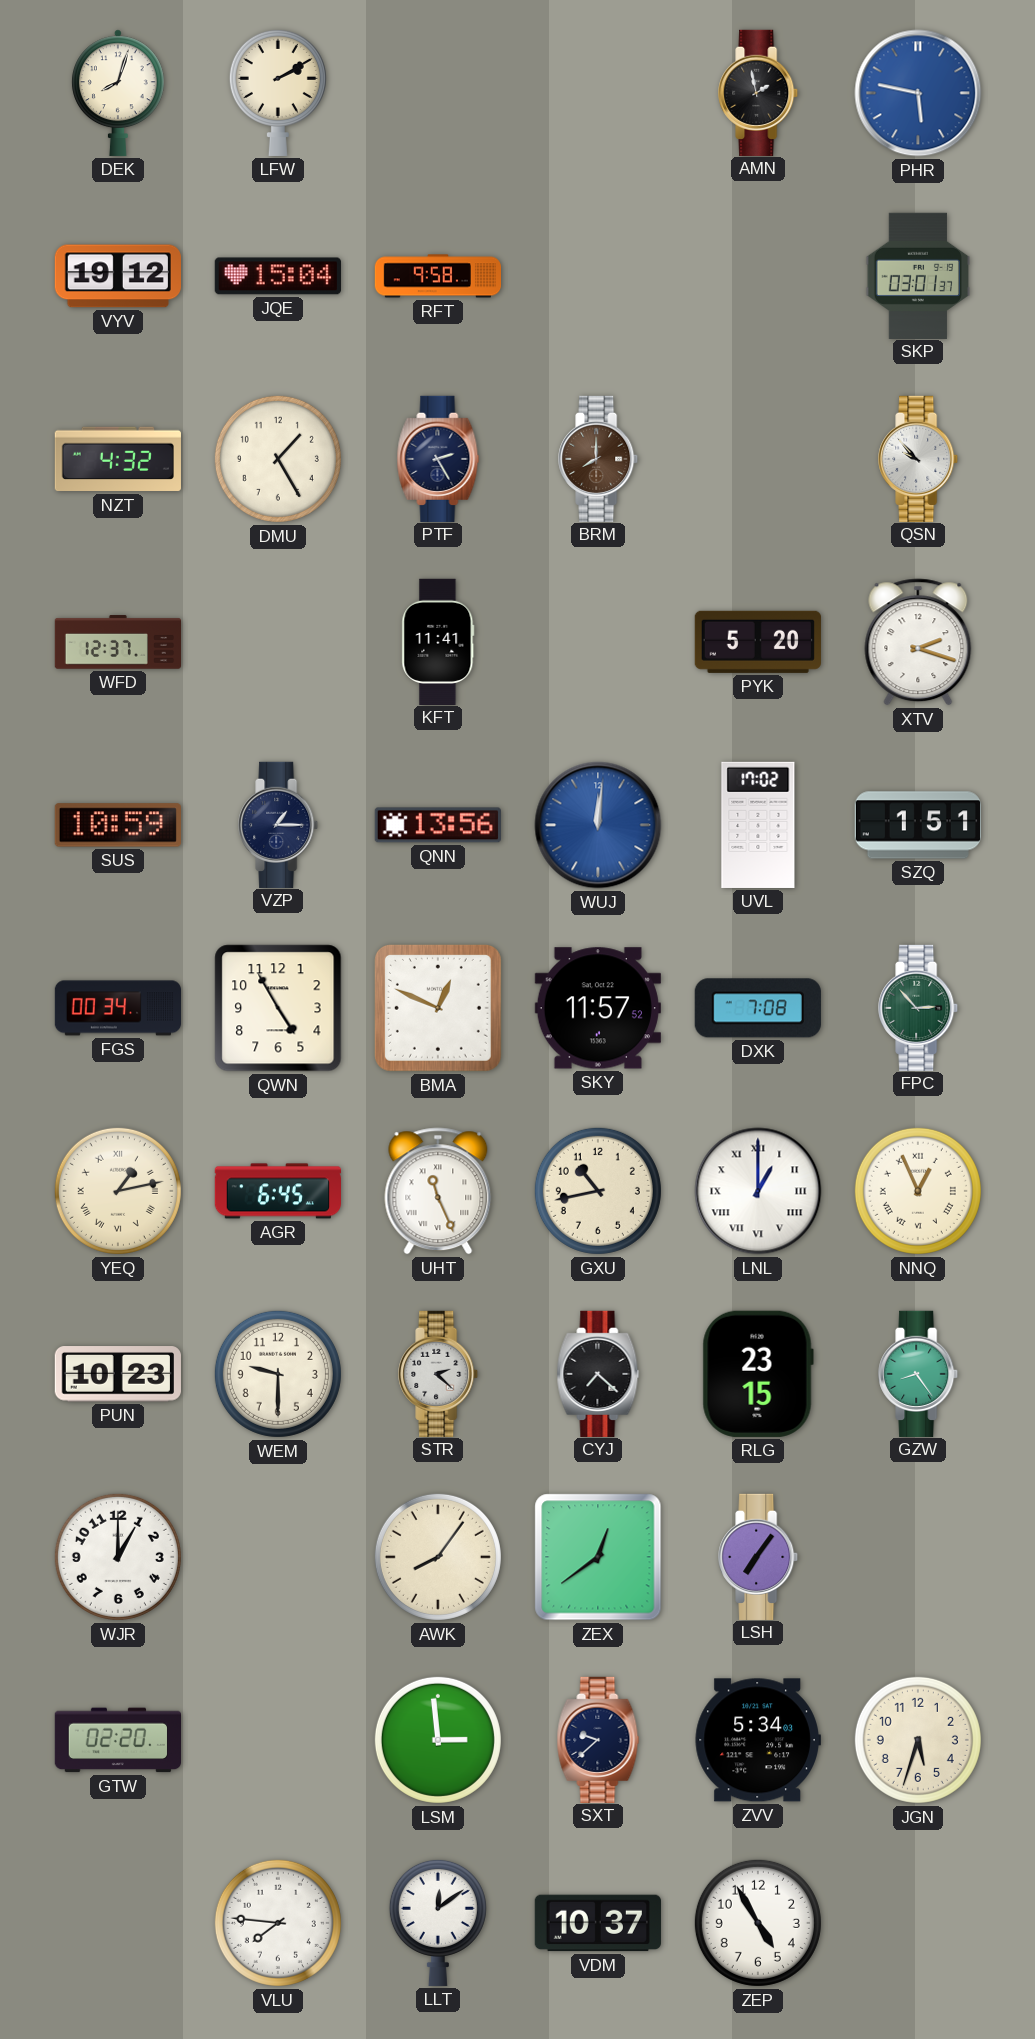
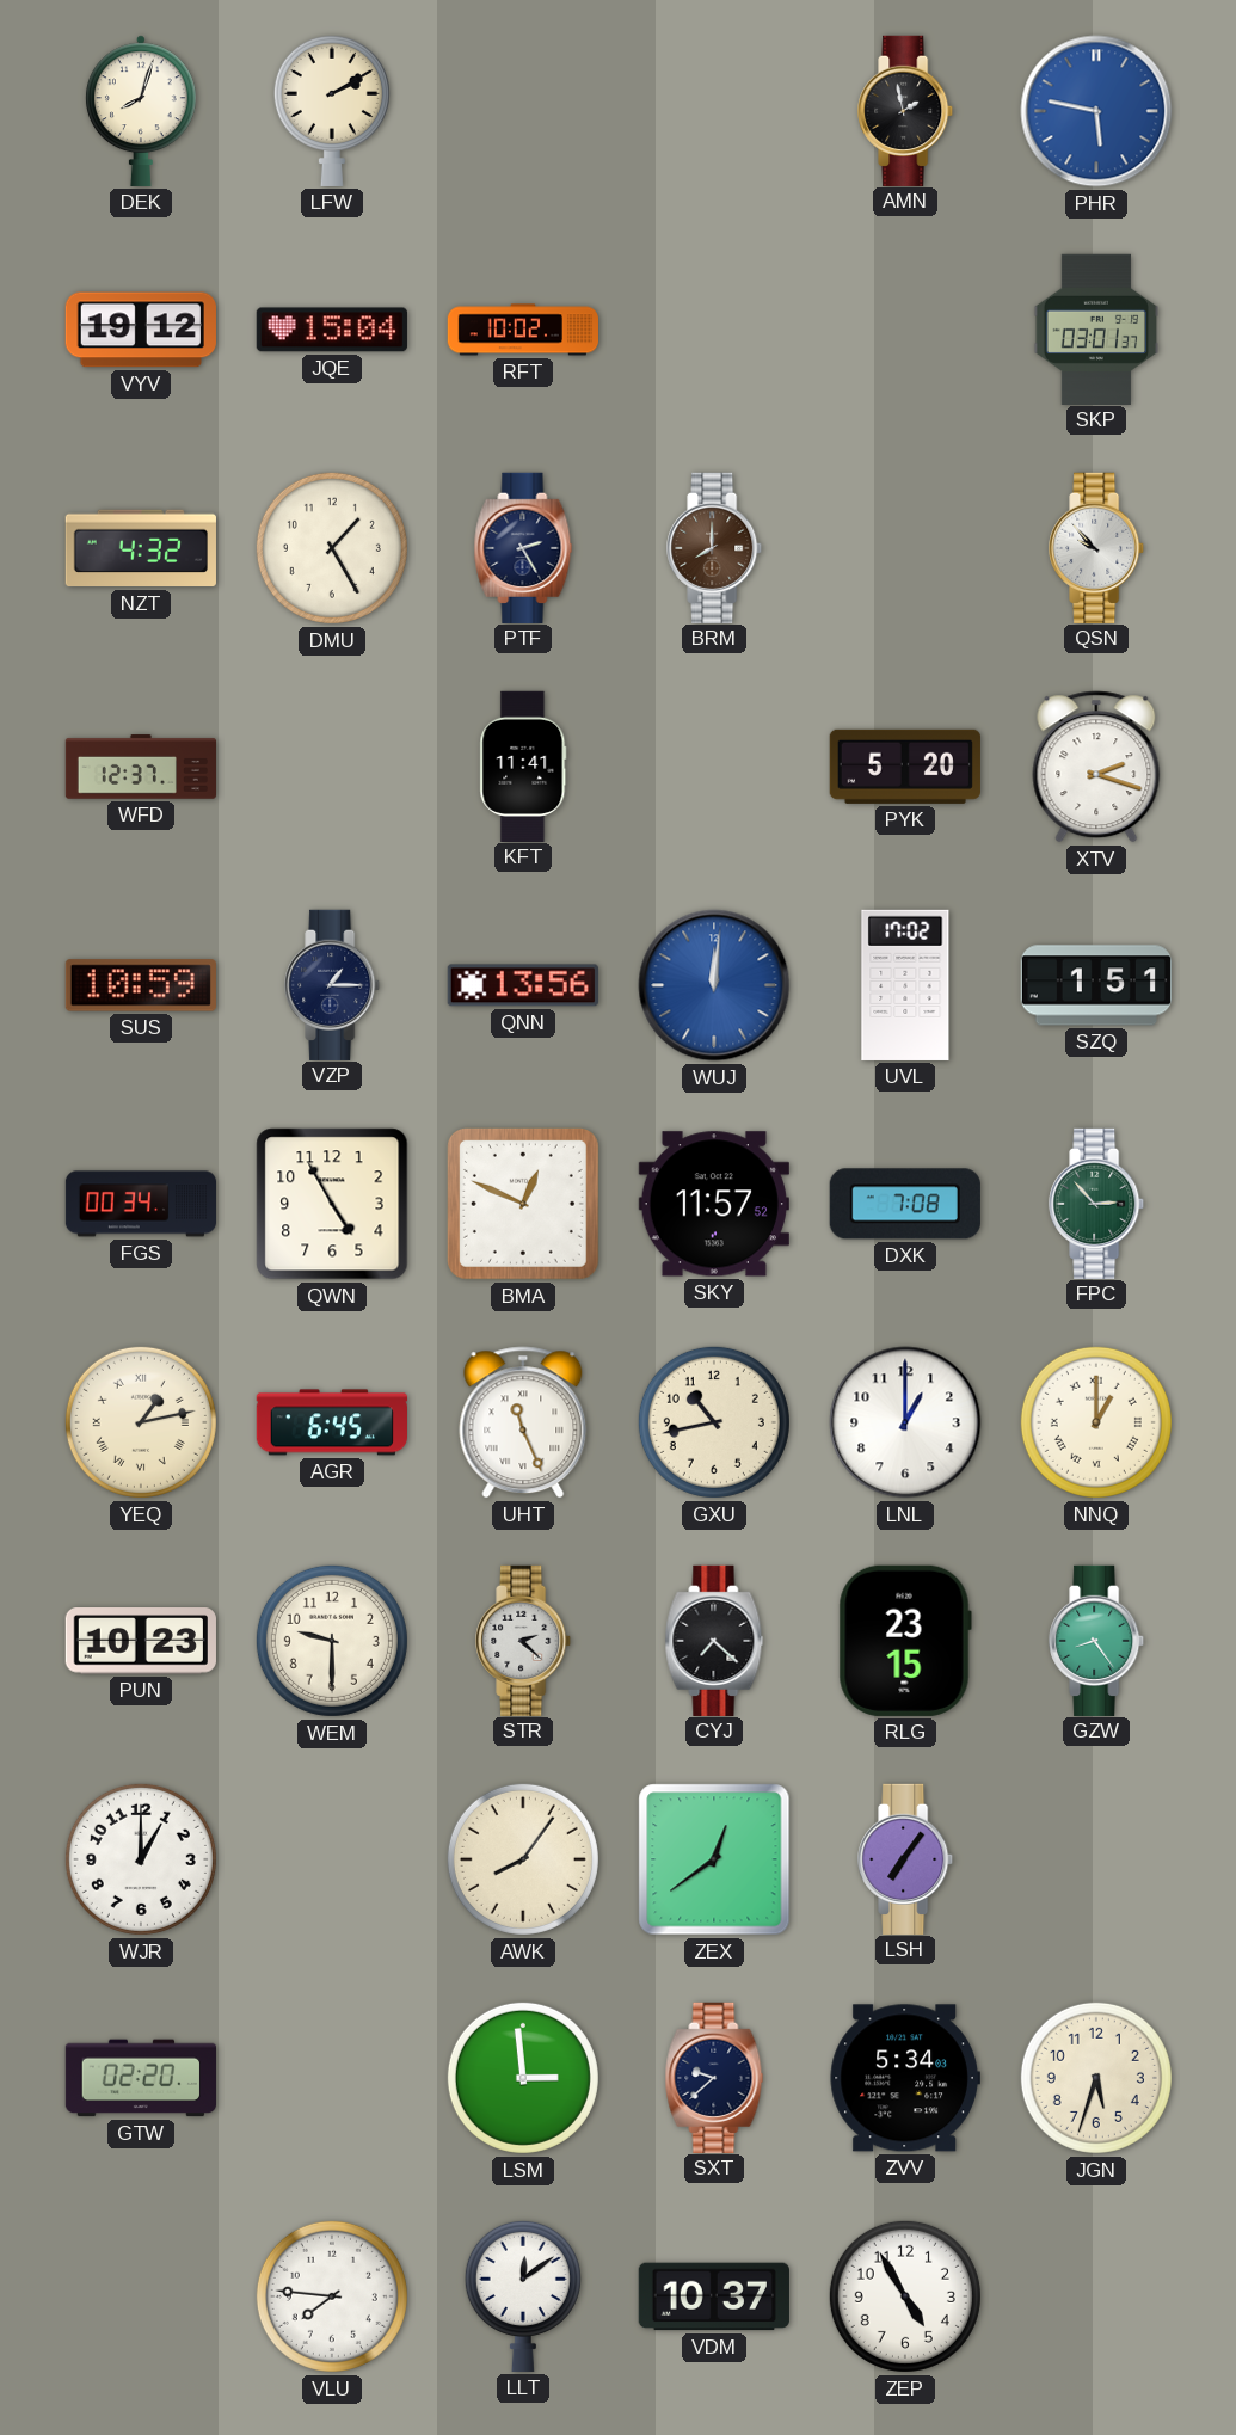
RFT: 9:58 -> 10:02 (522, 330)
LNL numerals: Roman -> Arabic (905, 1422)
NNQ: 12:56 -> 1:00 (1096, 1422)
